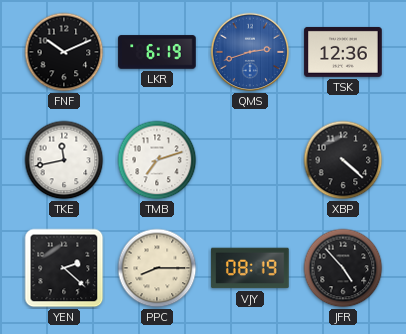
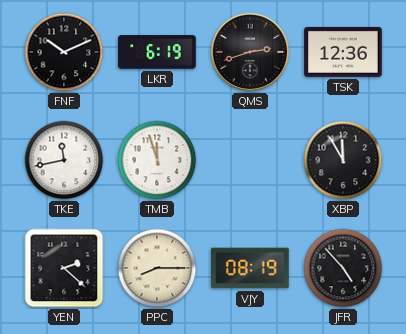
QMS dial: blue -> black (250, 52)
TMB: 7:12 -> 11:57 (157, 160)
XBP: 4:22 -> 11:55 (343, 160)
